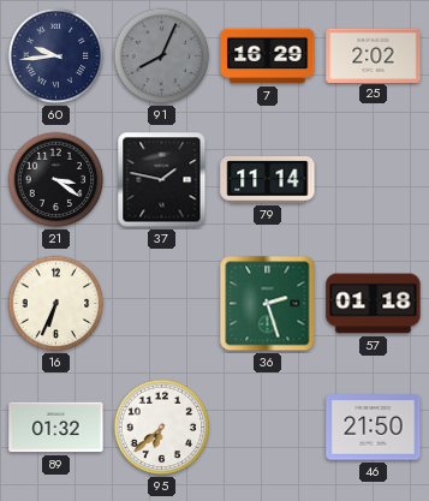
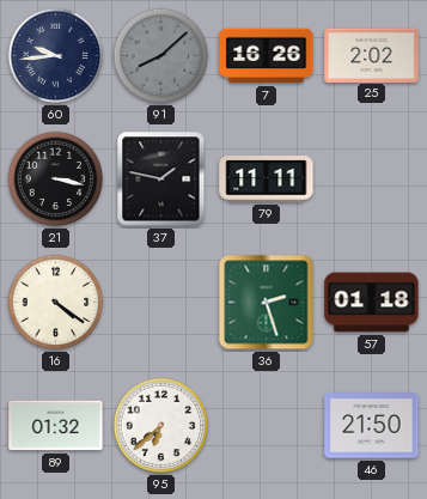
91: 8:04 -> 8:08 (161, 56)
7: 16:29 -> 16:26 (267, 56)
21: 3:21 -> 3:17 (56, 179)
79: 11:14 -> 11:11 (267, 179)
16: 6:34 -> 4:21 (56, 303)
